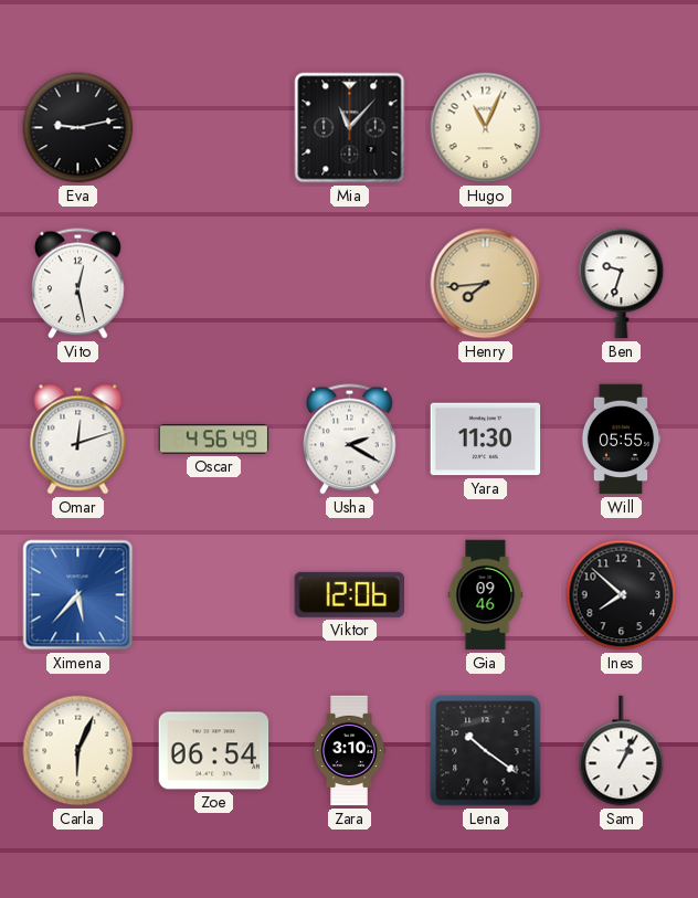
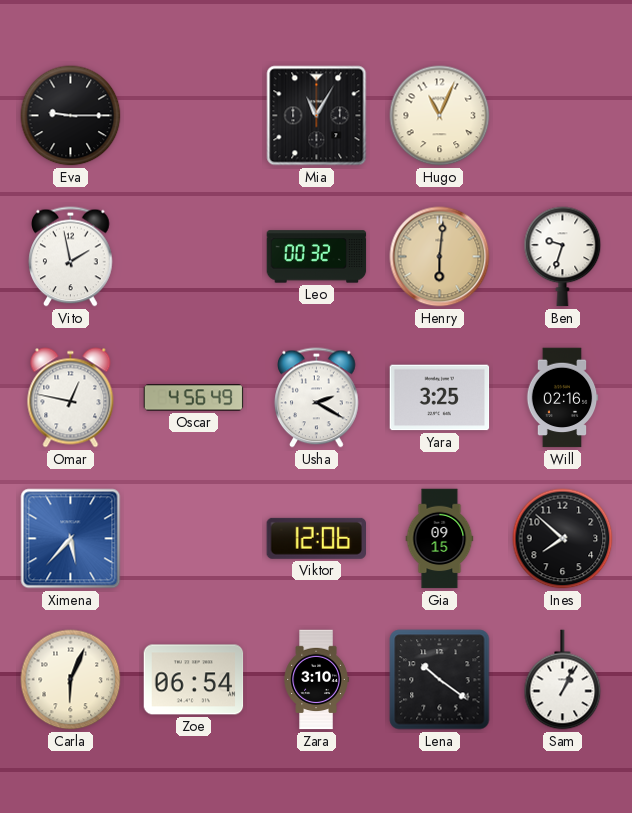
Eva: 9:13 -> 9:15 (71, 116)
Mia: 11:07 -> 11:05 (317, 116)
Vito: 12:28 -> 1:58 (71, 257)
Leo: none -> 00:32 (317, 257)
Henry: 7:44 -> 6:01 (440, 257)
Omar: 12:12 -> 12:47 (71, 398)
Yara: 11:30 -> 3:25 (440, 398)
Will: 05:55 -> 02:16 (562, 398)
Gia: 09:46 -> 09:15 (440, 539)
